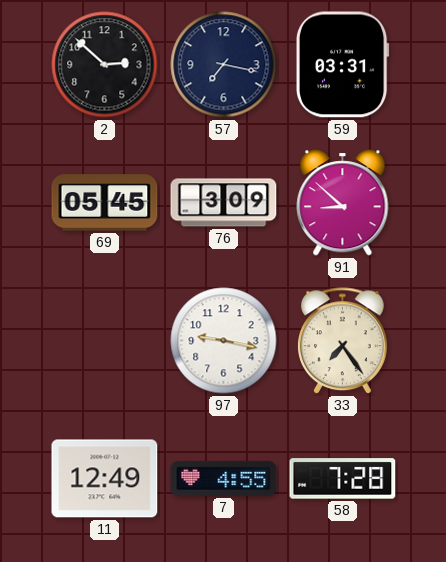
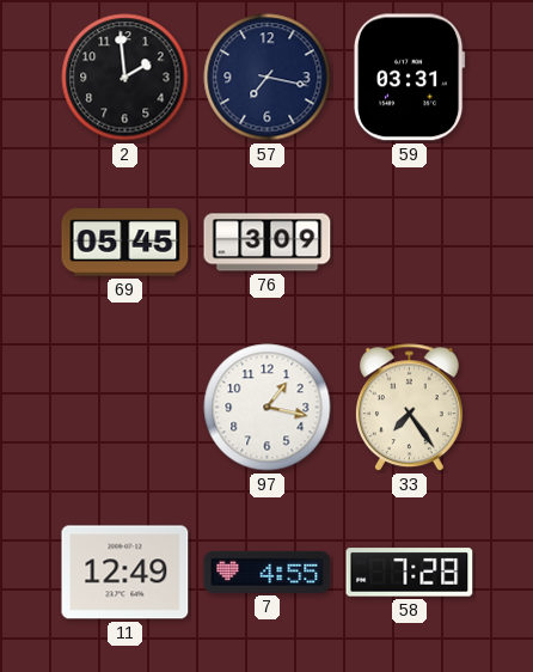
2: 2:52 -> 1:59 (125, 78)
91: 8:52 -> none (343, 203)
97: 9:17 -> 1:17 (268, 408)
